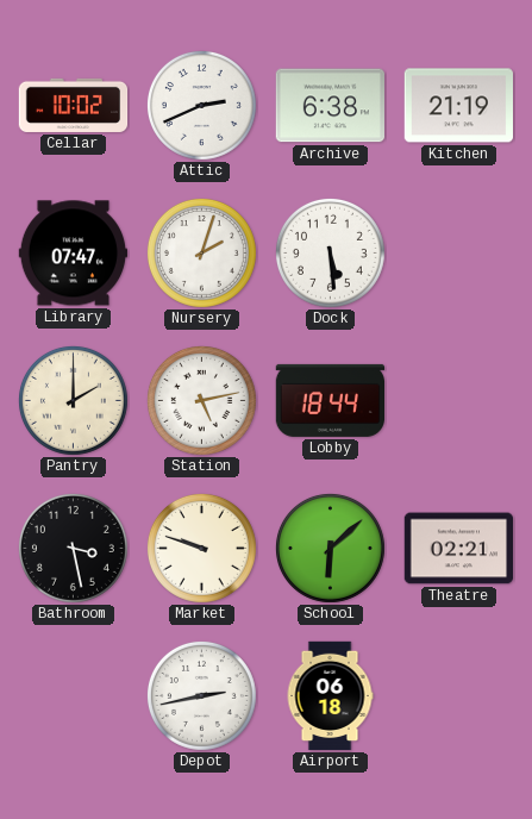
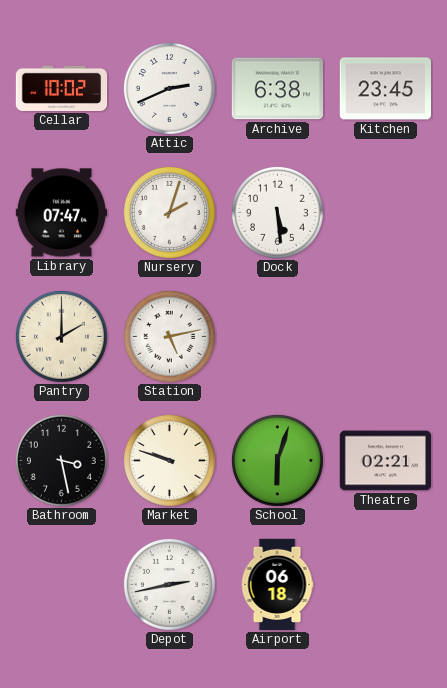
Kitchen: 21:19 -> 23:45 (385, 89)
Lobby: 18:44 -> none (330, 400)
School: 6:08 -> 6:03 (277, 460)
